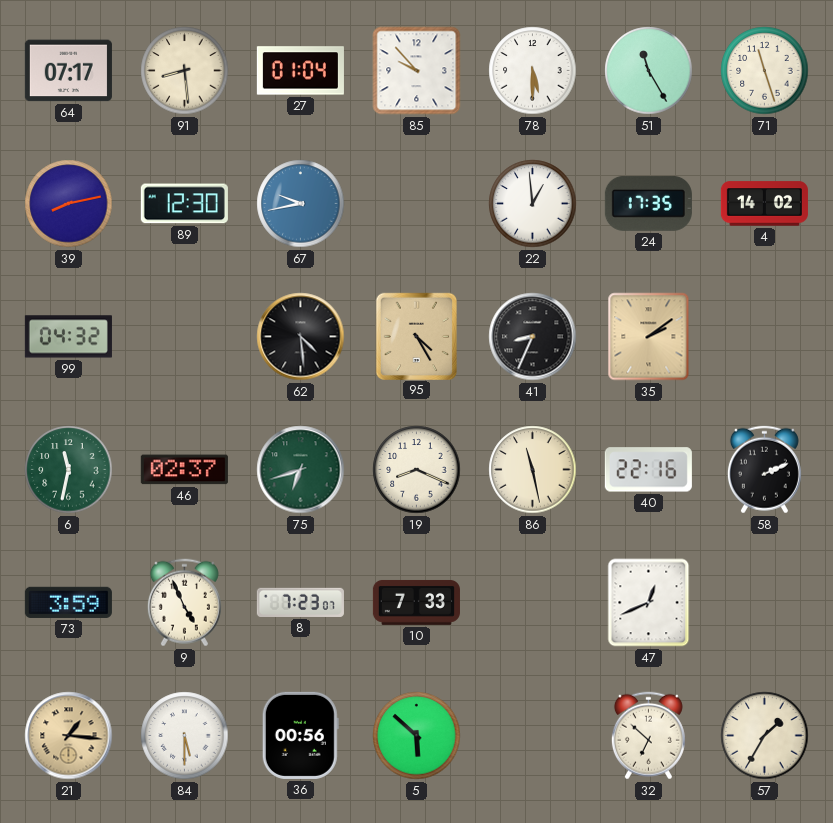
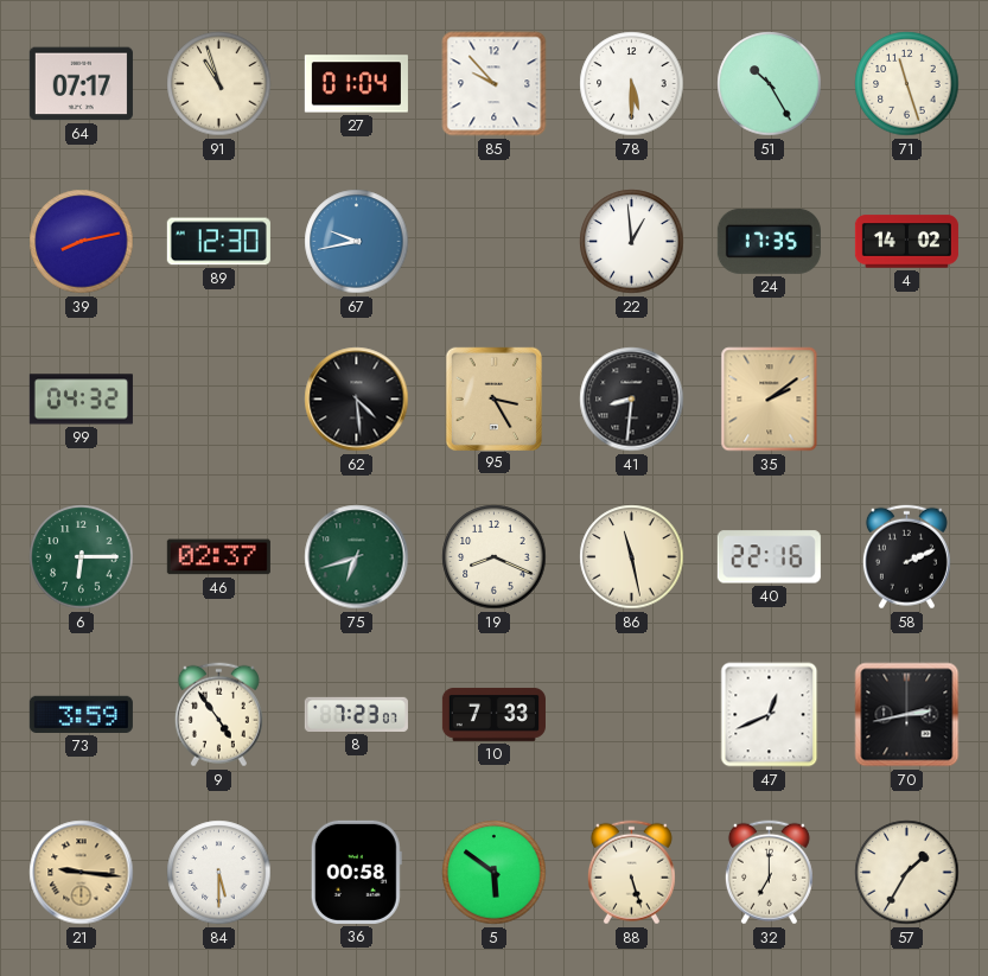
91: 8:29 -> 10:57 (219, 84)
51: 11:25 -> 10:25 (770, 84)
95: 4:25 -> 3:25 (493, 398)
41: 8:34 -> 8:31 (632, 400)
6: 11:32 -> 6:15 (82, 557)
9: 4:56 -> 4:54 (218, 715)
70: none -> 2:43 (907, 715)
21: 1:16 -> 9:16 (82, 873)
36: 00:56 -> 00:58 (356, 872)
5: 5:52 -> 5:51 (495, 873)
88: none -> 5:27 (631, 873)
32: 6:52 -> 7:00 (769, 873)
